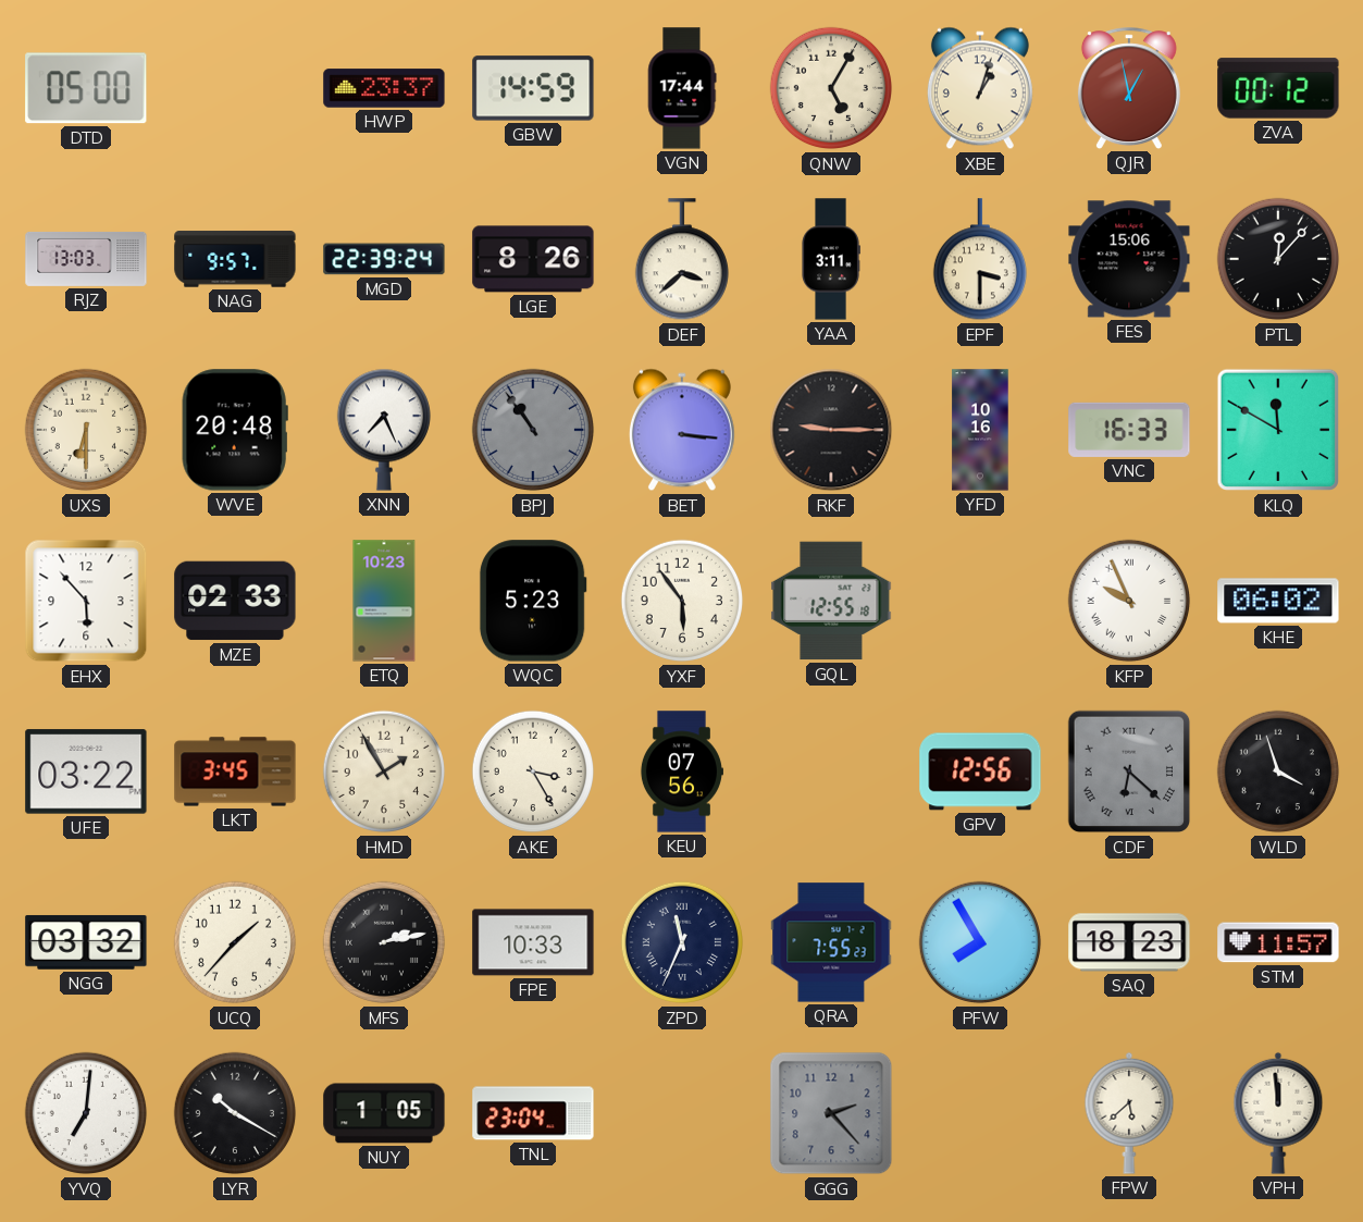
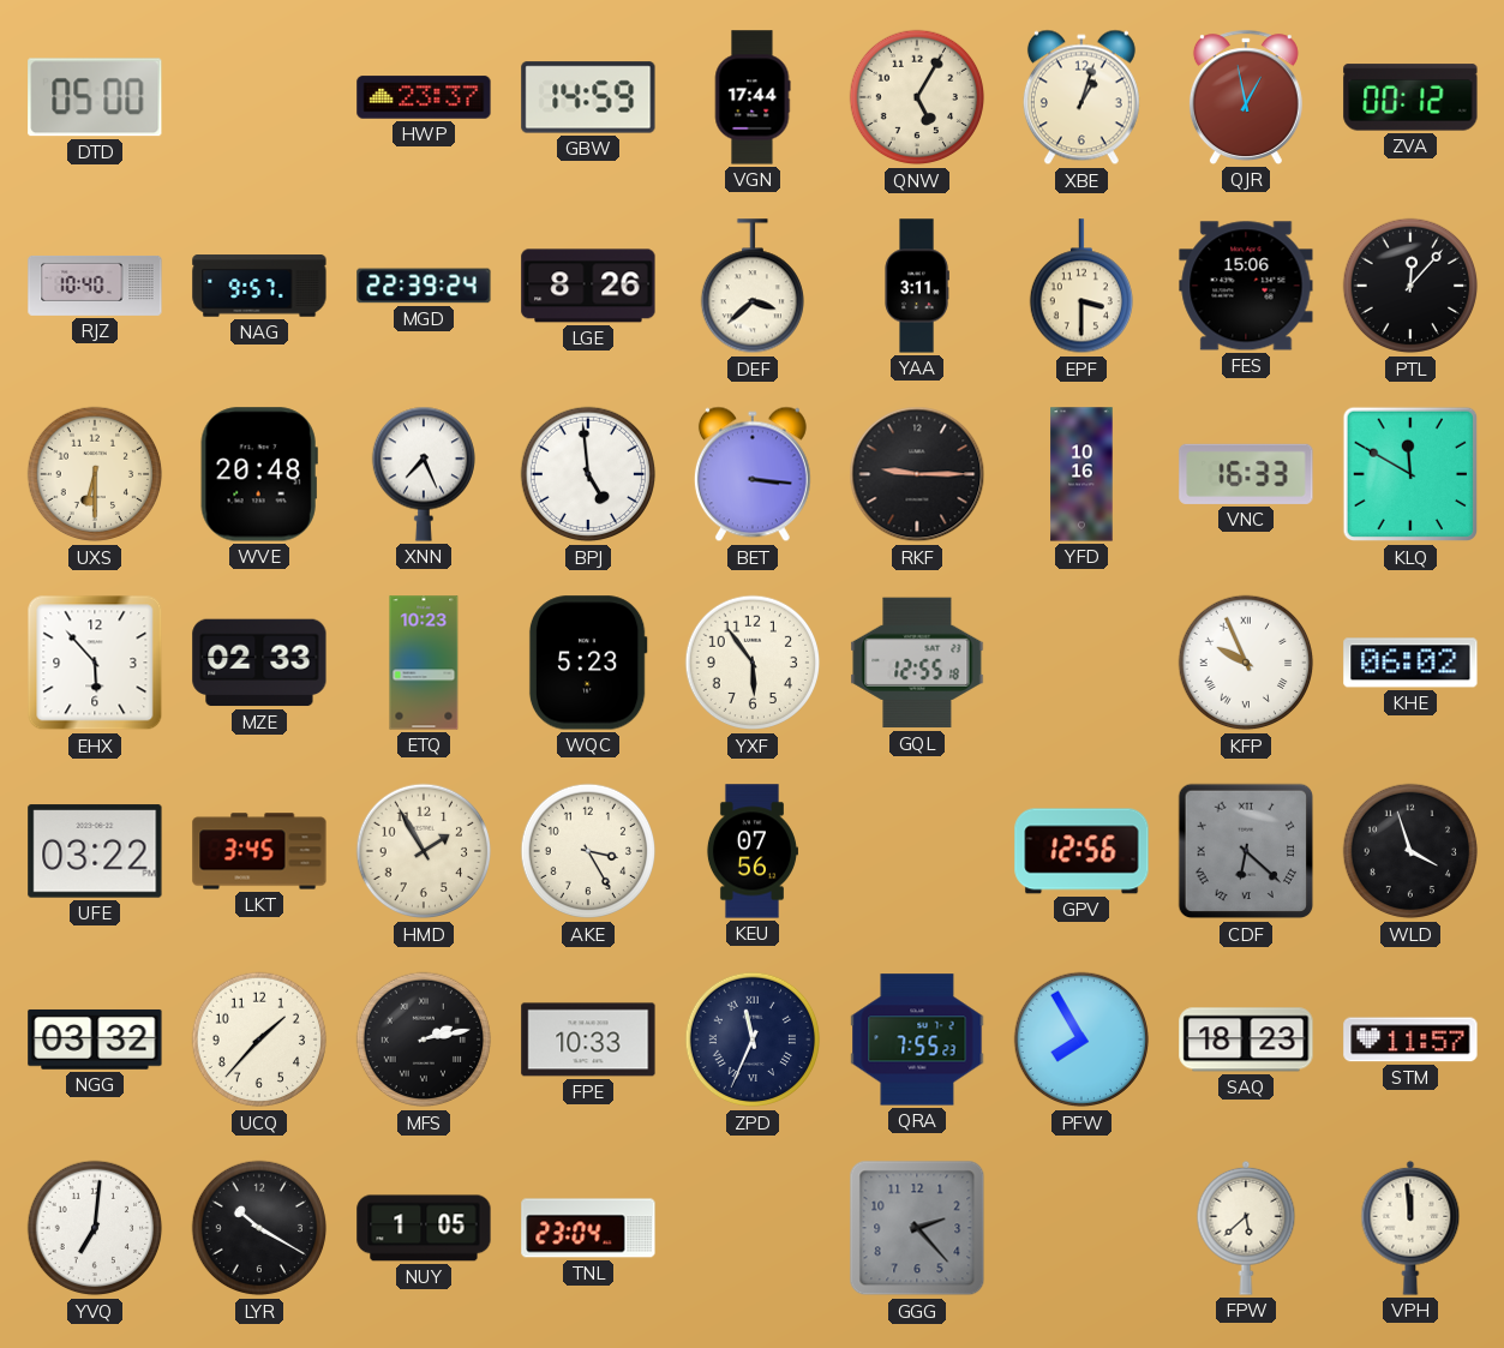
RJZ: 13:03 -> 10:40 (95, 286)
BPJ: 10:54 -> 4:59 (588, 474)
BPJ dial: grey -> white (588, 474)
